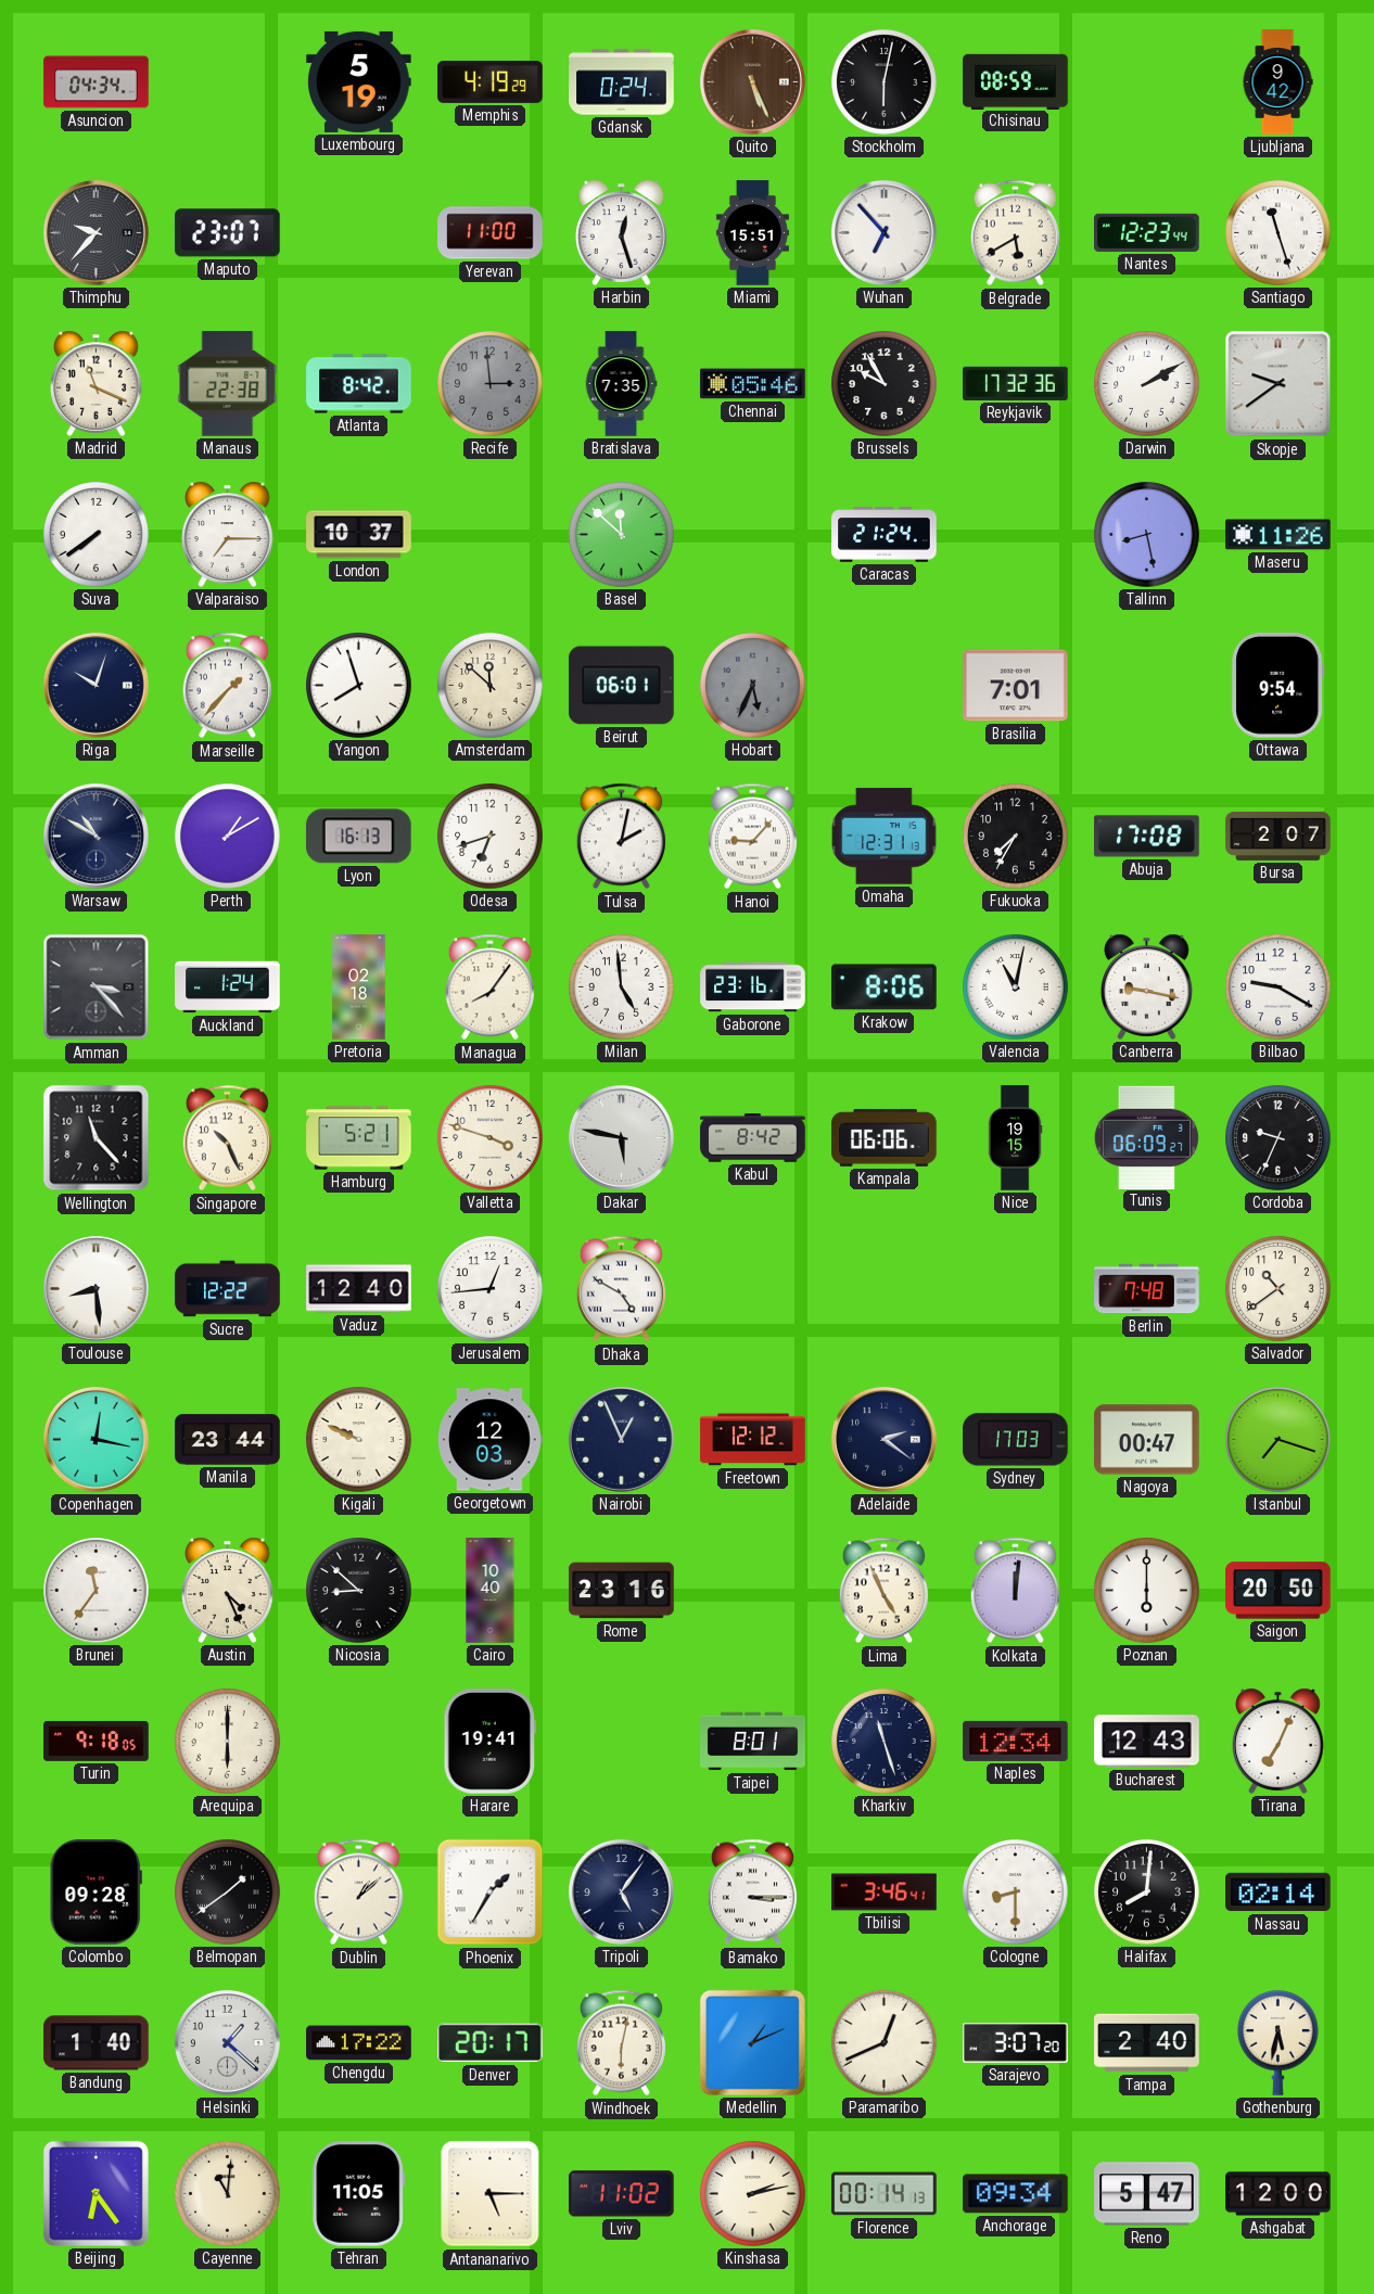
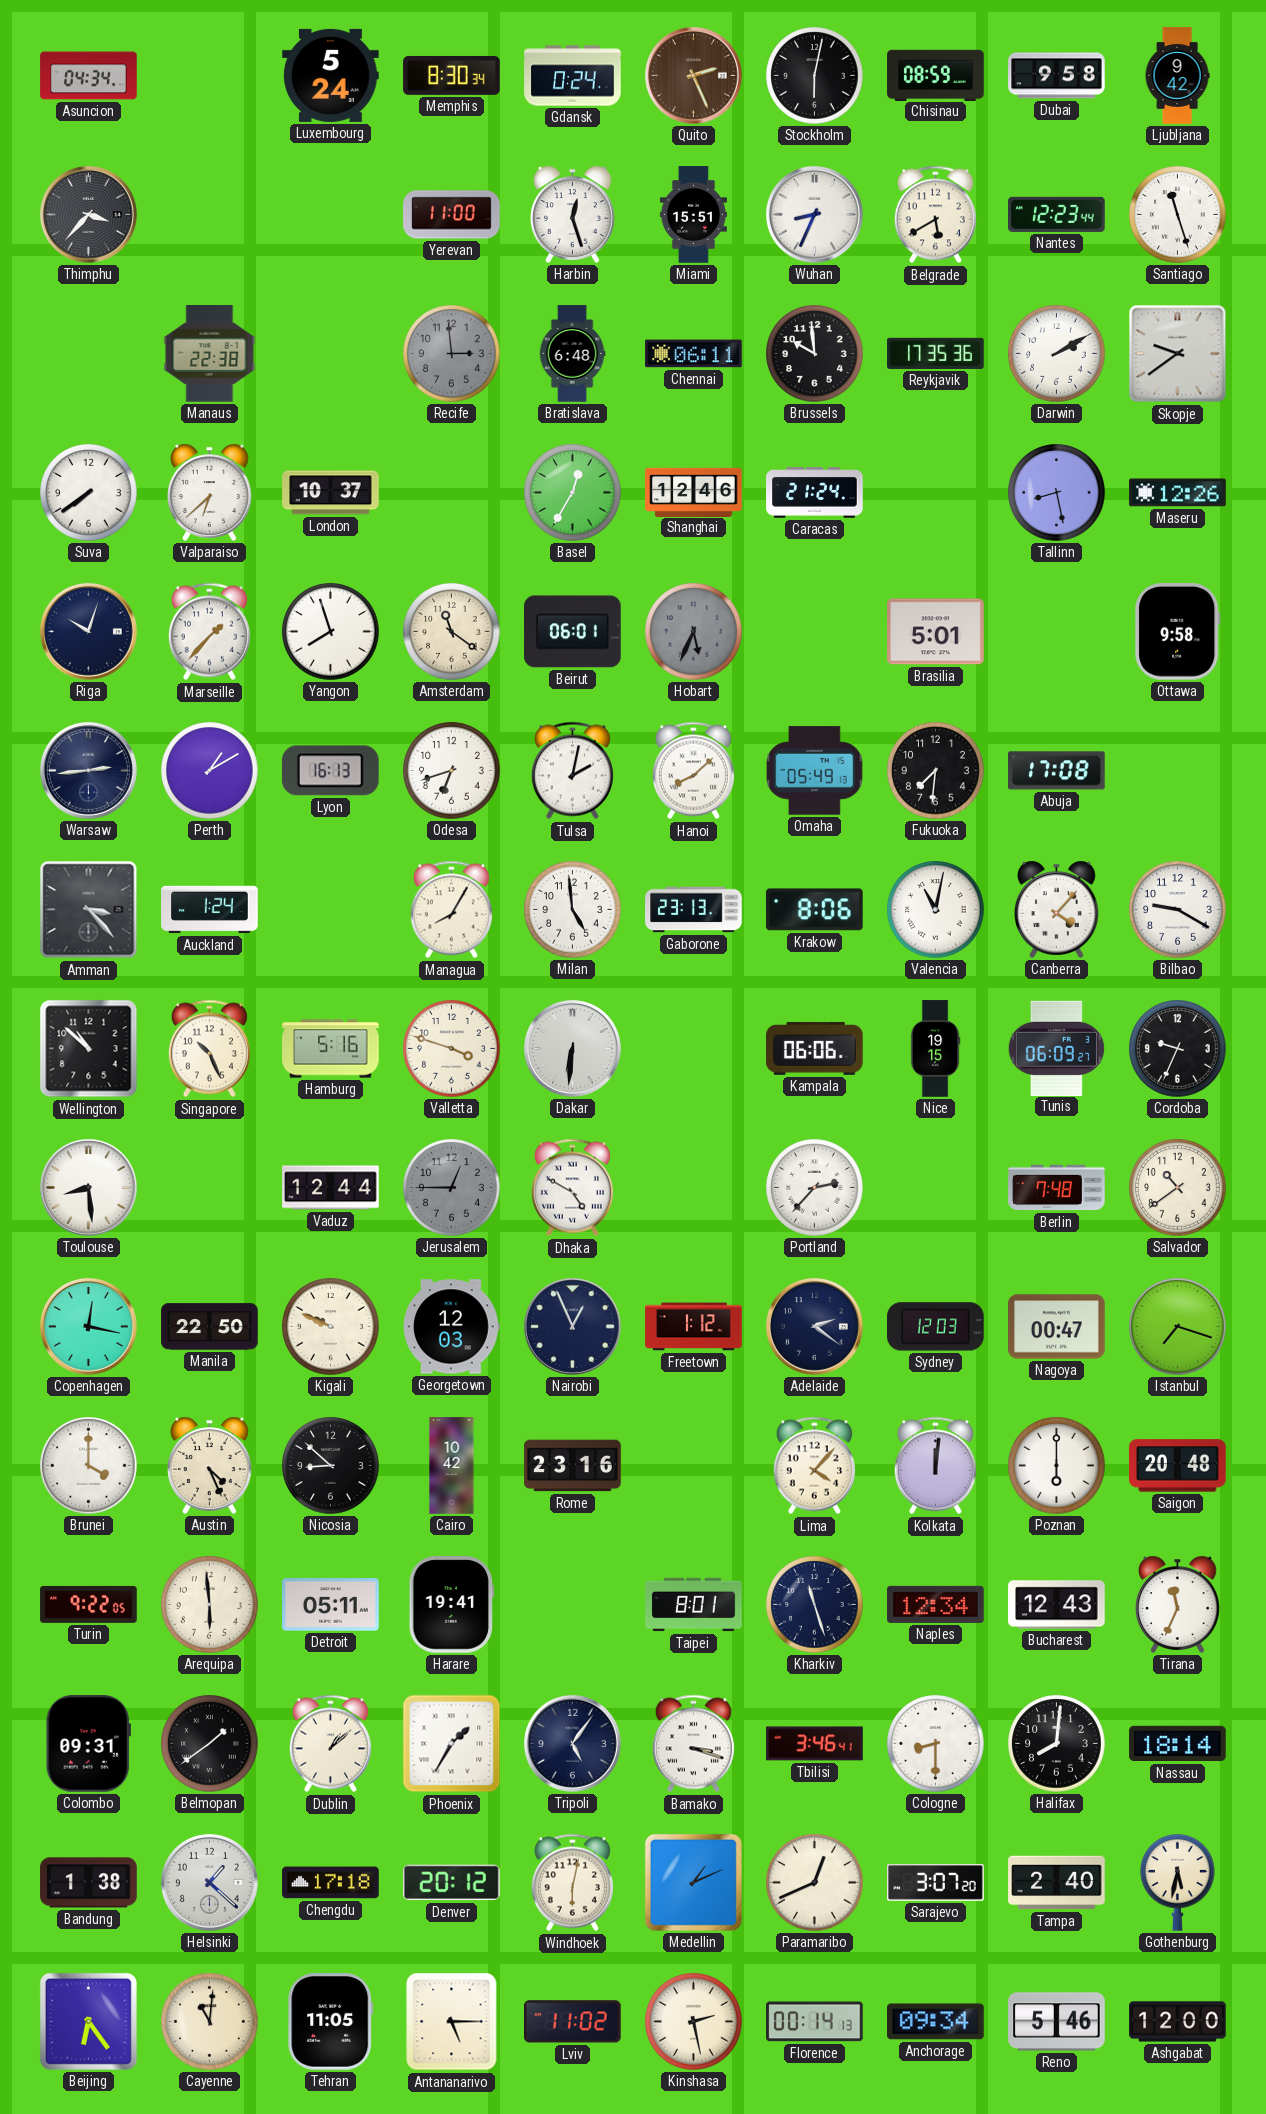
Luxembourg: 5:19 -> 5:24 (331, 75)
Memphis: 4:19 -> 8:30 (452, 75)
Quito: 5:26 -> 2:26 (693, 75)
Dubai: none -> 9:58 (1057, 76)
Thimphu: 9:37 -> 3:37 (88, 214)
Maputo: 23:07 -> none (228, 233)
Wuhan: 6:53 -> 8:34 (814, 214)
Madrid: 11:19 -> none (97, 383)
Atlanta: 8:42 -> none (359, 384)
Bratislava: 7:35 -> 6:48 (572, 354)
Chennai: 05:46 -> 06:11 (694, 354)
Brussels: 9:55 -> 9:59 (815, 354)
Reykjavik: 17:32 -> 17:35 (936, 353)
Valparaiso: 7:15 -> 6:38 (210, 492)
Basel: 11:52 -> 12:35 (573, 493)
Shanghai: none -> 12:46 (694, 492)
Maseru: 11:26 -> 12:26 (1178, 493)
Amsterdam: 11:52 -> 11:21 (452, 632)
Brasilia: 7:01 -> 5:01 (936, 632)
Ottawa: 9:54 -> 9:58 (1178, 632)
Warsaw: 10:50 -> 2:44 (88, 770)
Hanoi: 9:07 -> 8:08 (693, 771)
Omaha: 12:31 -> 05:49 (815, 771)
Fukuoka: 7:35 -> 7:31 (936, 771)
Bursa: 2:07 -> none (1278, 836)
Pretoria: 02:18 -> none (359, 987)
Managua: 8:06 -> 8:05 (451, 910)
Gaborone: 23:16 -> 23:13 (694, 910)
Canberra: 9:17 -> 4:07 (1057, 909)
Wellington: 11:23 -> 10:52 (89, 1049)
Hamburg: 5:21 -> 5:16 (331, 1049)
Dakar: 5:47 -> 6:31 (572, 1048)
Kabul: 8:42 -> none (753, 1138)
Sucre: 12:22 -> none (228, 1289)
Vaduz: 12:40 -> 12:44 (331, 1188)
Jerusalem: 12:44 -> 12:45 (452, 1188)
Jerusalem dial: white -> grey (452, 1188)
Portland: none -> 2:37 (815, 1188)
Manila: 23:44 -> 22:50 (210, 1327)
Freetown: 12:12 -> 1:12 (694, 1327)
Sydney: 17:03 -> 12:03 (936, 1327)
Brunei: 11:36 -> 4:00 (89, 1466)
Cairo: 10:40 -> 10:42 (452, 1466)
Lima: 4:56 -> 4:07 (814, 1466)
Saigon: 20:50 -> 20:48 (1178, 1466)
Turin: 9:18 -> 9:22 (89, 1605)
Arequipa: 6:00 -> 5:59 (210, 1605)
Detroit: none -> 05:11 (331, 1605)
Tirana: 7:04 -> 11:34 (1178, 1604)
Colombo: 09:28 -> 09:31 (88, 1744)
Bamako: 3:15 -> 3:18 (693, 1744)
Nassau: 02:14 -> 18:14 (1178, 1744)
Bandung: 1:40 -> 1:38 (89, 1883)
Chengdu: 17:22 -> 17:18 (331, 1883)
Denver: 20:17 -> 20:12 (452, 1883)
Kinshasa: 2:13 -> 2:28 (694, 2022)
Reno: 5:47 -> 5:46 (1057, 2022)
